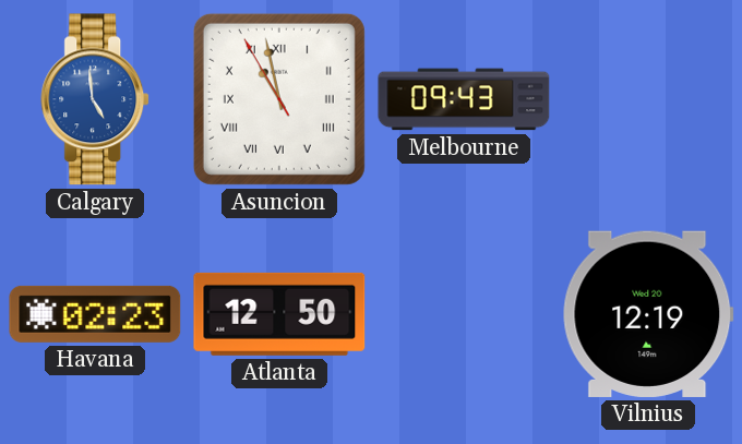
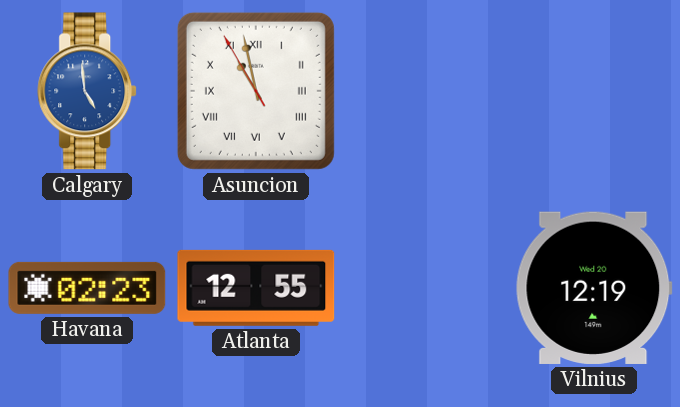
Melbourne: 09:43 -> none (464, 99)
Atlanta: 12:50 -> 12:55 (256, 288)
